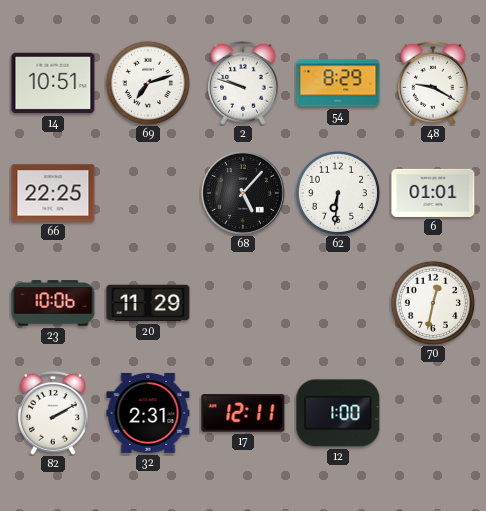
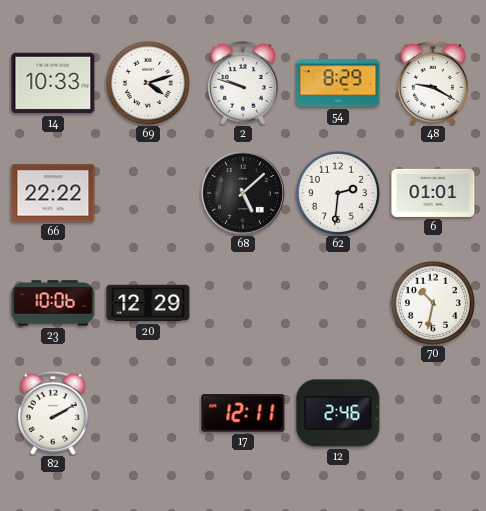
14: 10:51 -> 10:33 (53, 83)
69: 7:12 -> 4:12 (147, 82)
66: 22:25 -> 22:22 (53, 193)
68: 5:07 -> 5:08 (243, 193)
62: 6:31 -> 2:31 (337, 192)
20: 11:29 -> 12:29 (148, 303)
70: 12:32 -> 10:32 (432, 302)
32: 2:31 -> none (148, 413)
12: 1:00 -> 2:46 (338, 413)
